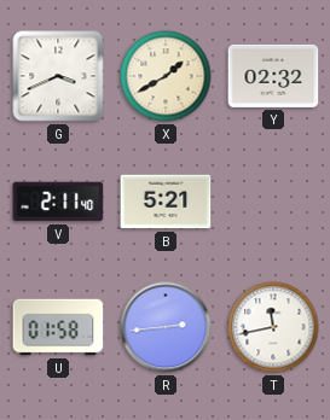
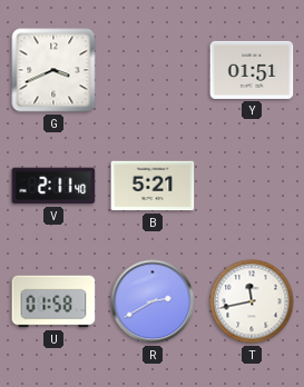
X: 1:40 -> none (166, 76)
Y: 02:32 -> 01:51 (252, 70)
R: 2:44 -> 2:40 (153, 301)
